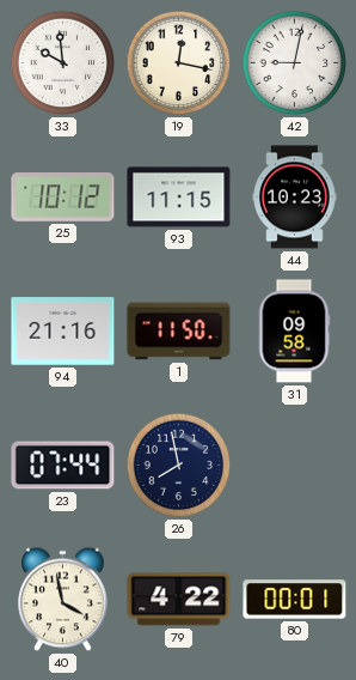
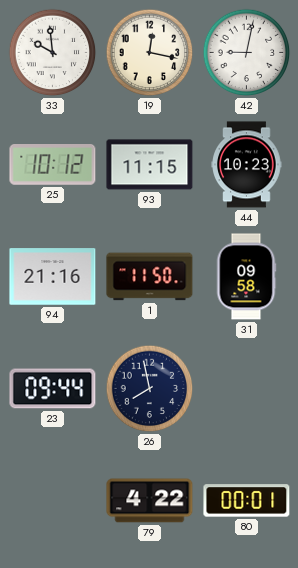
23: 07:44 -> 09:44 (53, 389)
40: 3:58 -> none (63, 600)
